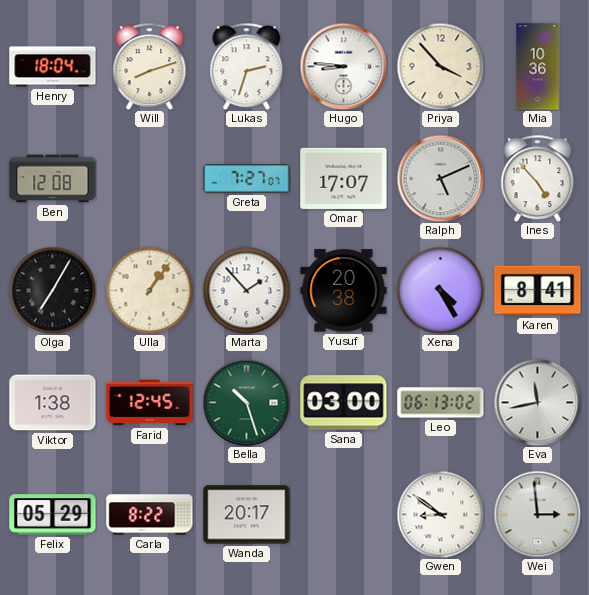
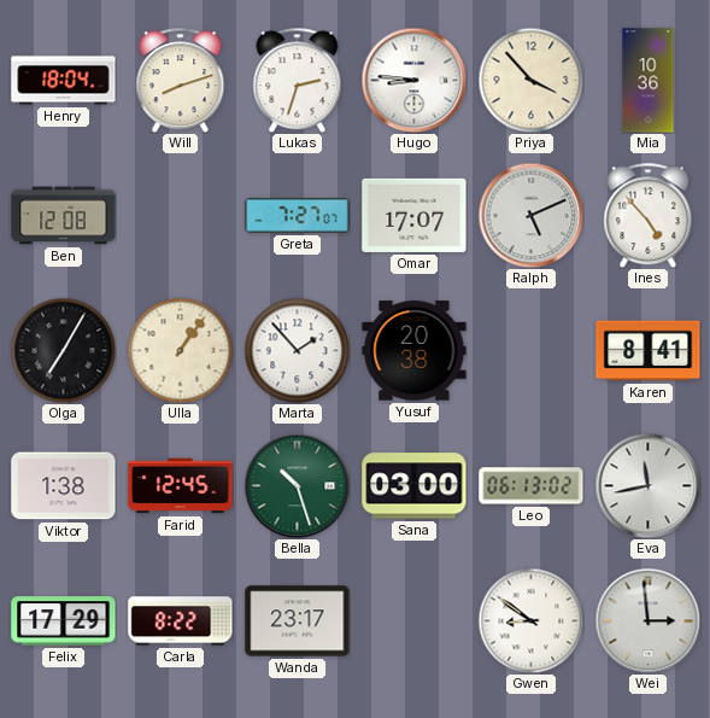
Xena: 4:25 -> none (440, 290)
Felix: 05:29 -> 17:29 (64, 621)
Wanda: 20:17 -> 23:17 (298, 621)
